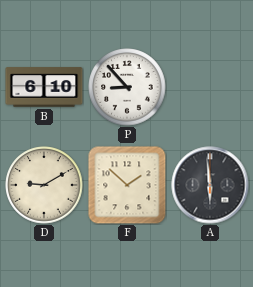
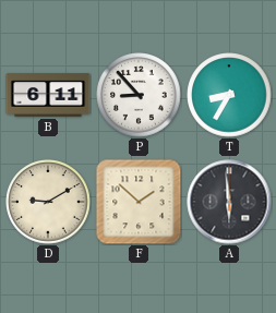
B: 6:10 -> 6:11 (48, 95)
T: none -> 8:35 (229, 95)
